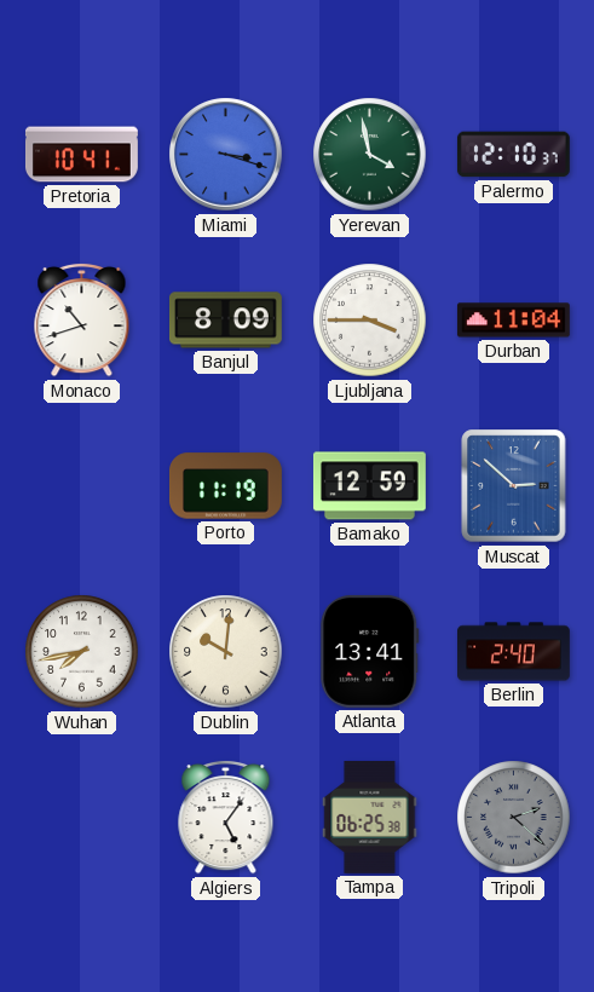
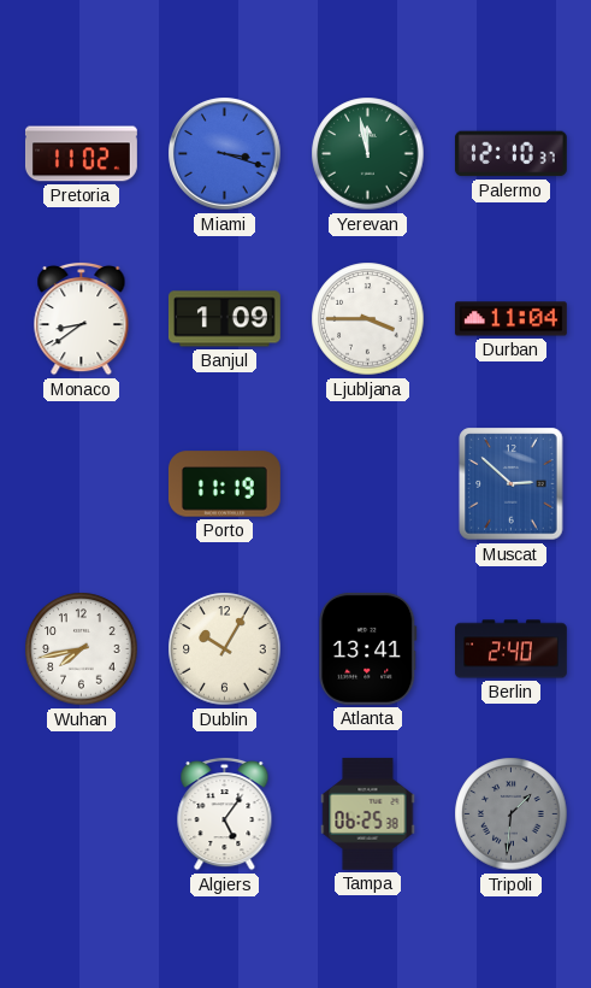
Pretoria: 10:41 -> 11:02 (81, 154)
Yerevan: 3:58 -> 11:58 (368, 154)
Monaco: 10:42 -> 8:39 (82, 318)
Banjul: 8:09 -> 1:09 (224, 319)
Bamako: 12:59 -> none (369, 486)
Dublin: 10:01 -> 10:05 (225, 649)
Tripoli: 2:22 -> 1:31 (512, 814)
